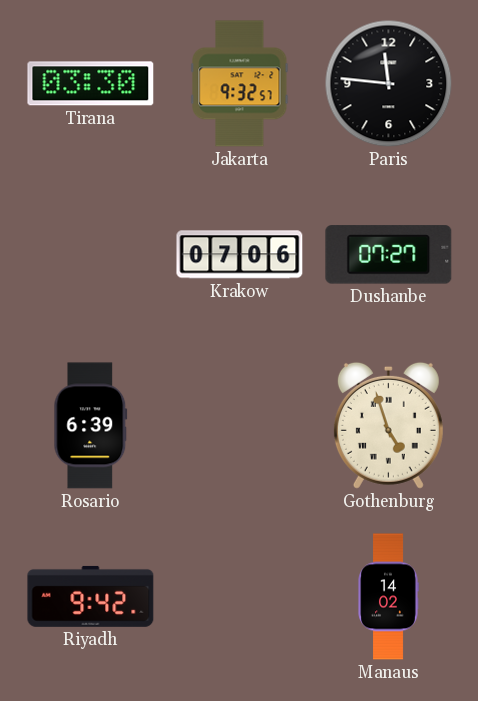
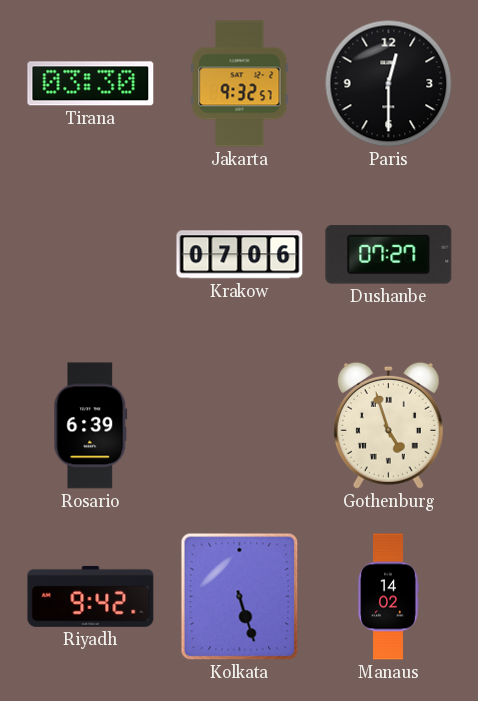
Paris: 11:46 -> 12:30 (389, 84)
Kolkata: none -> 5:27 (240, 597)
